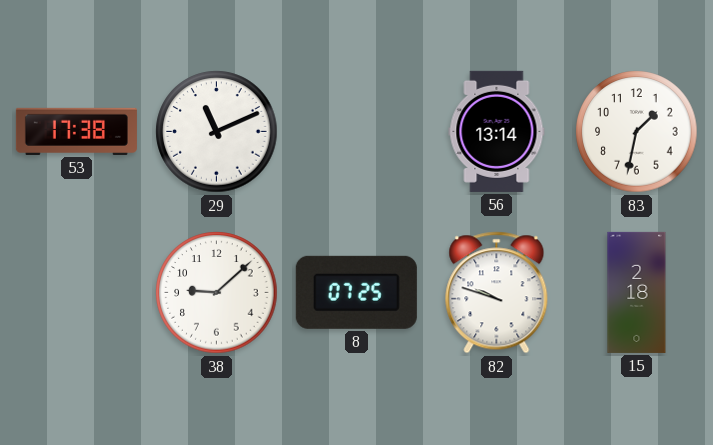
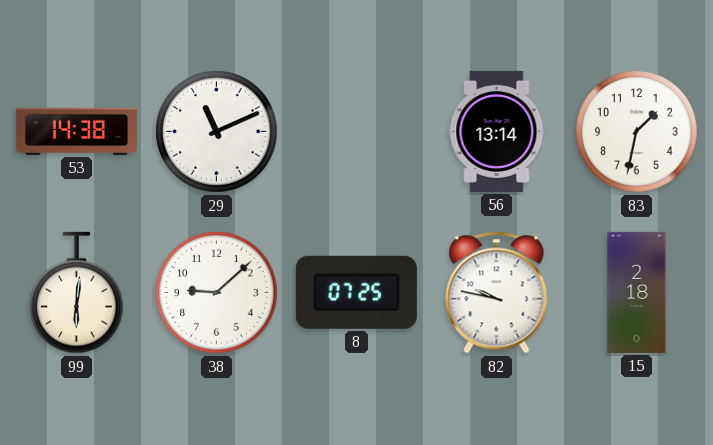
53: 17:38 -> 14:38 (76, 131)
99: none -> 6:01 (77, 293)
82: 9:48 -> 9:47 (497, 293)
